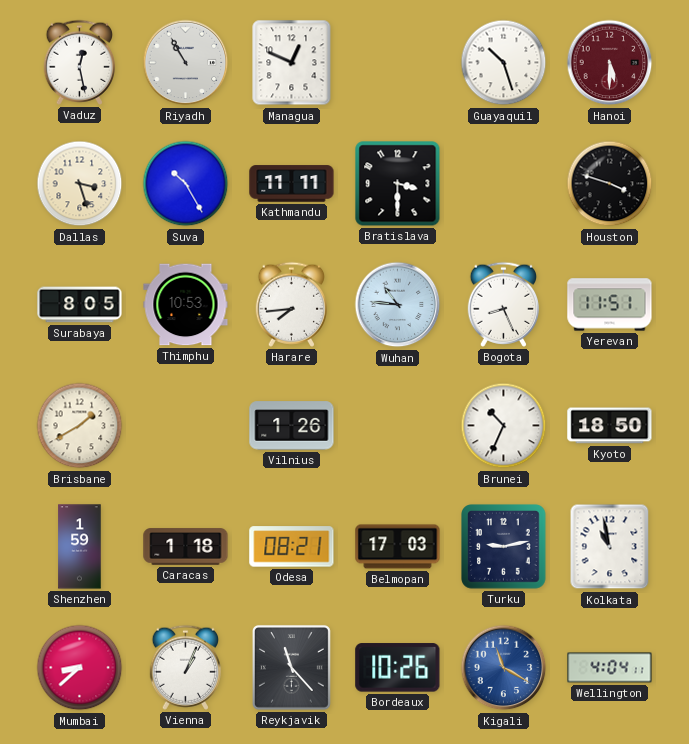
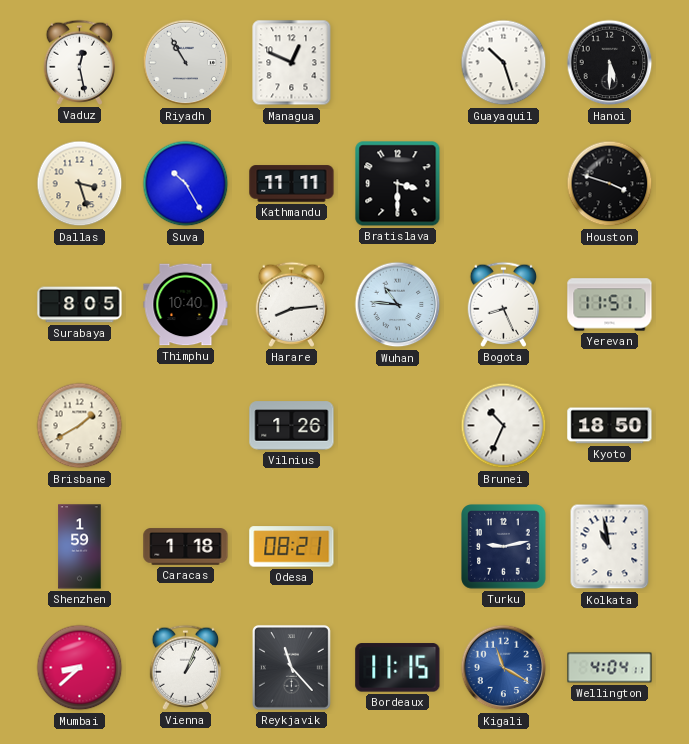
Hanoi dial: burgundy -> black (610, 63)
Thimphu: 10:53 -> 10:40 (186, 305)
Harare: 7:44 -> 8:14 (292, 304)
Belmopan: 17:03 -> none (398, 547)
Bordeaux: 10:26 -> 11:15 (398, 668)
